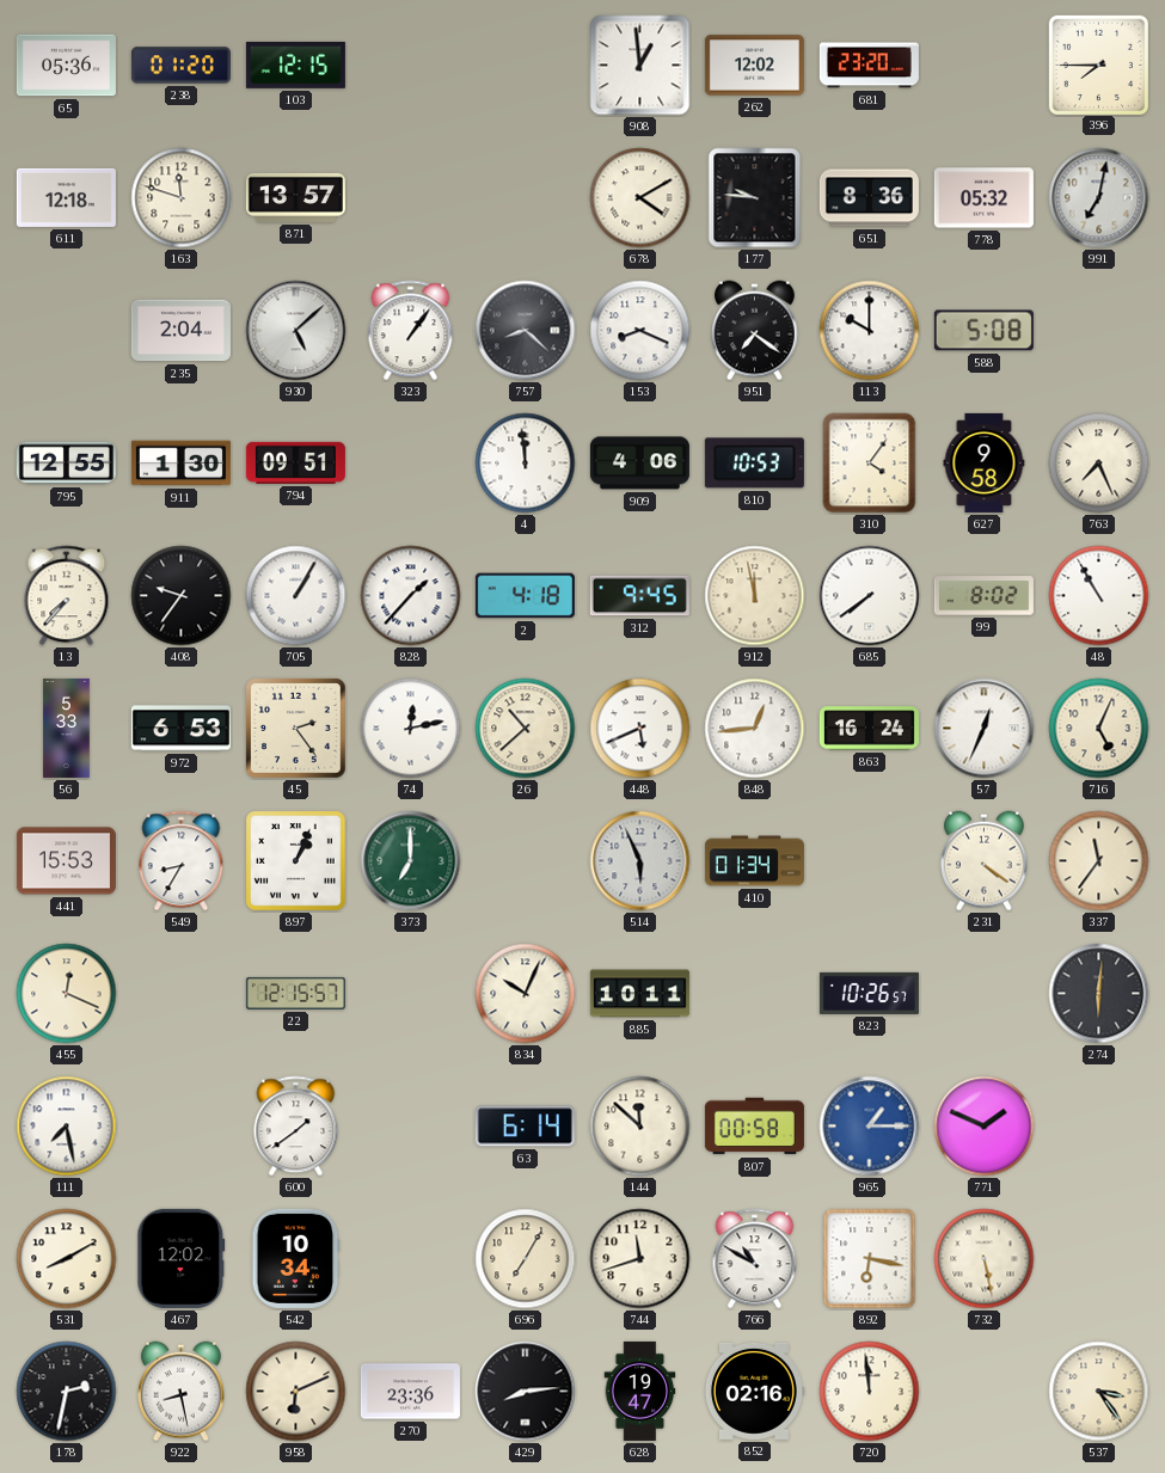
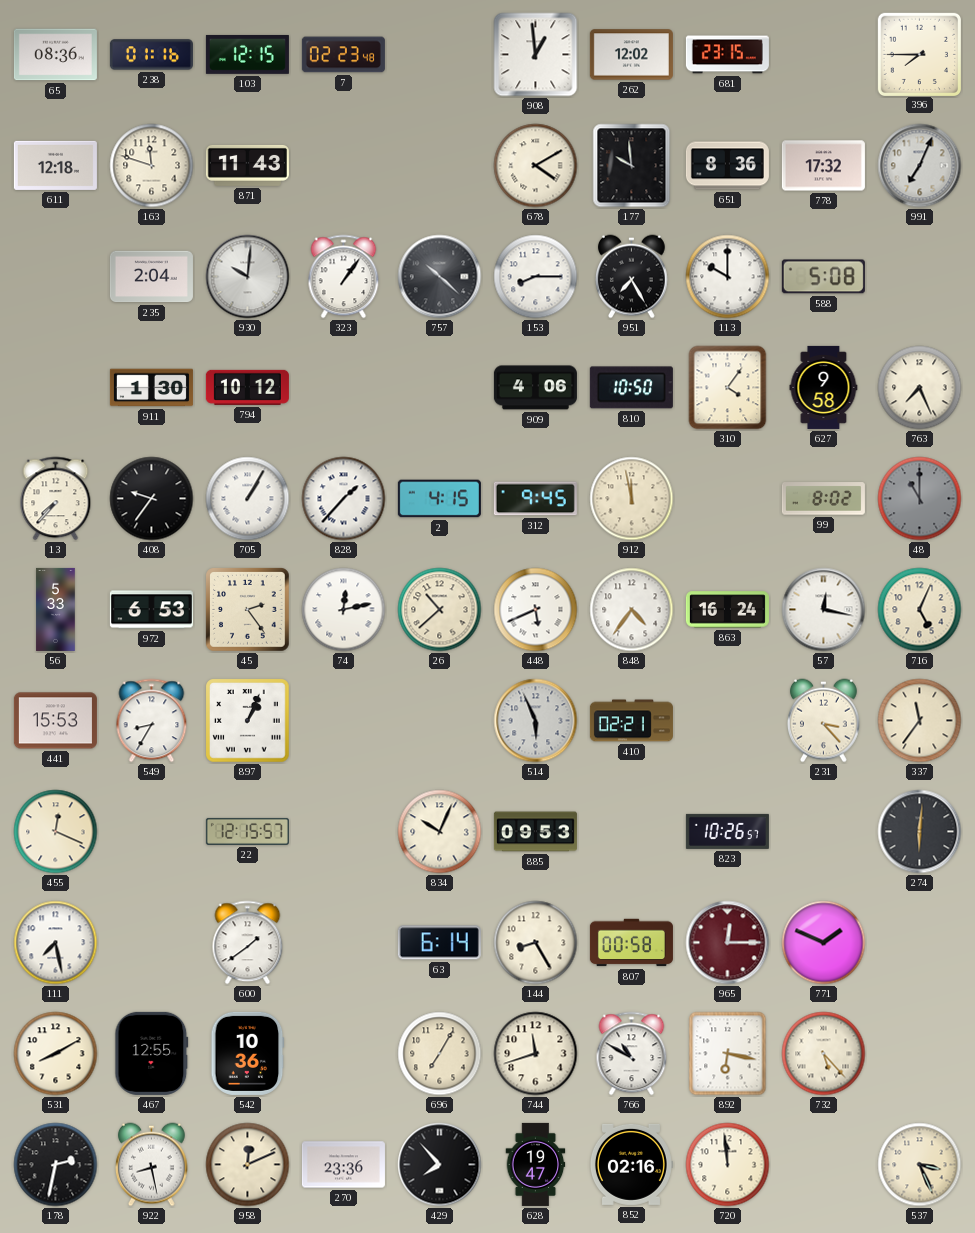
65: 05:36 -> 08:36 (55, 55)
238: 01:20 -> 01:16 (151, 55)
7: none -> 02:23 (343, 55)
681: 23:20 -> 23:15 (727, 55)
871: 13:57 -> 11:43 (247, 165)
177: 9:46 -> 9:59 (632, 166)
778: 05:32 -> 17:32 (823, 166)
991: 7:02 -> 7:04 (920, 166)
930: 5:08 -> 10:01 (248, 277)
757: 8:22 -> 10:22 (440, 277)
153: 8:19 -> 8:15 (536, 277)
951: 7:21 -> 7:25 (632, 277)
795: 12:55 -> none (66, 464)
794: 09:51 -> 10:12 (247, 387)
4: 11:59 -> none (526, 464)
810: 10:53 -> 10:50 (631, 388)
2: 4:18 -> 4:15 (439, 499)
685: 7:39 -> none (870, 596)
48: 10:55 -> 11:00 (920, 499)
48 dial: white -> grey (920, 499)
848: 12:44 -> 4:36 (632, 610)
57: 12:34 -> 12:17 (824, 610)
373: 7:00 -> none (411, 861)
410: 01:34 -> 02:21 (631, 721)
231: 4:21 -> 3:23 (824, 721)
885: 10:11 -> 09:53 (535, 832)
144: 11:52 -> 8:25 (536, 943)
965: 1:15 -> 12:15 (728, 943)
965 dial: blue -> burgundy (728, 943)
467: 12:02 -> 12:55 (152, 1053)
542: 10:34 -> 10:36 (248, 1053)
732: 5:28 -> 5:23 (824, 1054)
958: 6:11 -> 12:11 (248, 1165)
429: 8:14 -> 7:53 (440, 1165)
537: 3:24 -> 3:26 (920, 1165)
